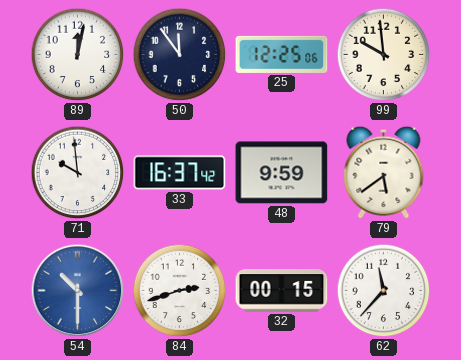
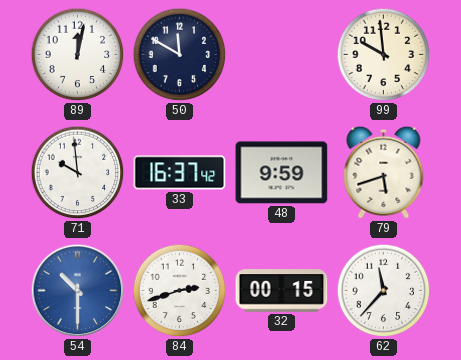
50: 11:54 -> 11:50 (180, 55)
25: 12:25 -> none (282, 54)
79: 5:39 -> 5:42 (384, 172)
